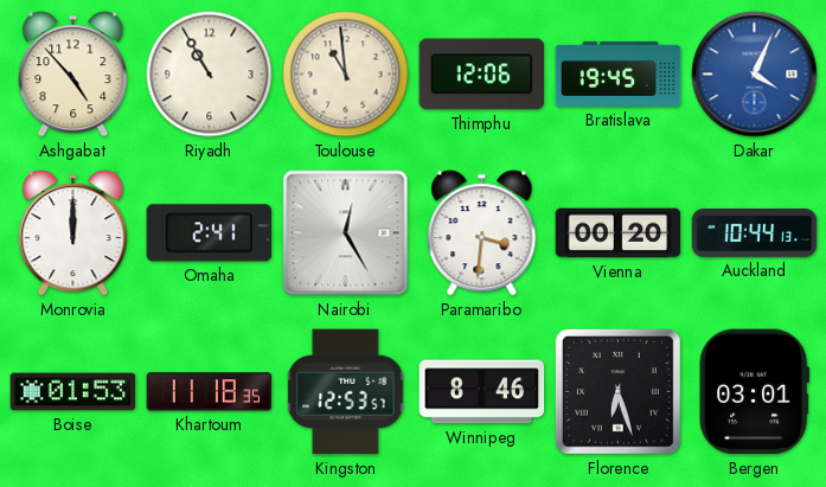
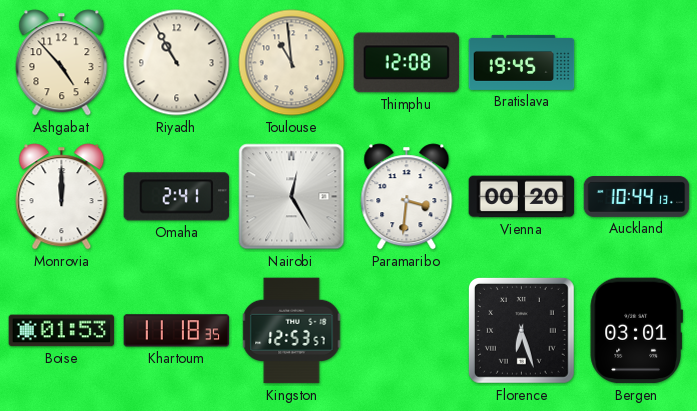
Thimphu: 12:06 -> 12:08 (407, 63)
Dakar: 4:04 -> none (755, 75)
Winnipeg: 8:46 -> none (482, 392)
